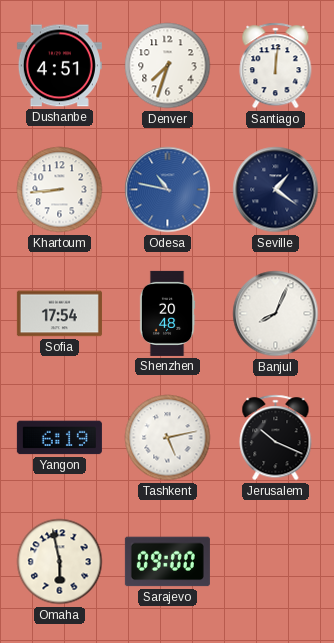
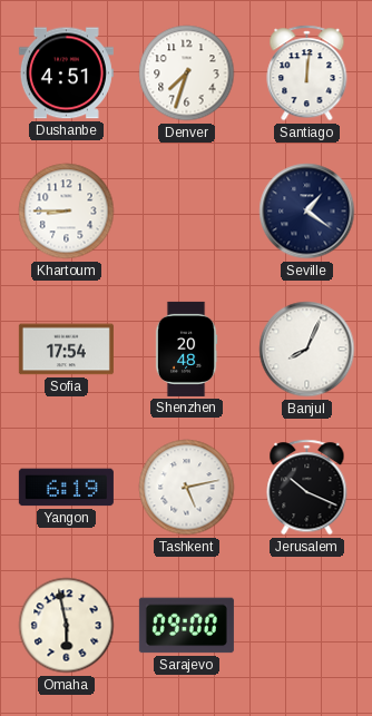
Khartoum: 8:44 -> 8:45 (67, 212)
Odesa: 10:47 -> none (168, 190)
